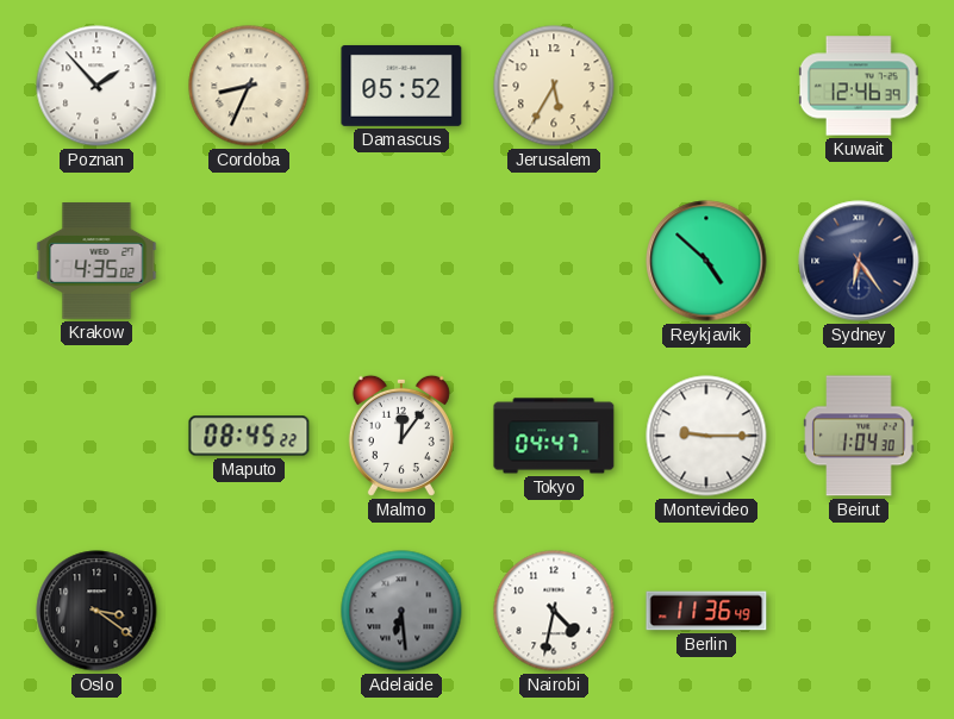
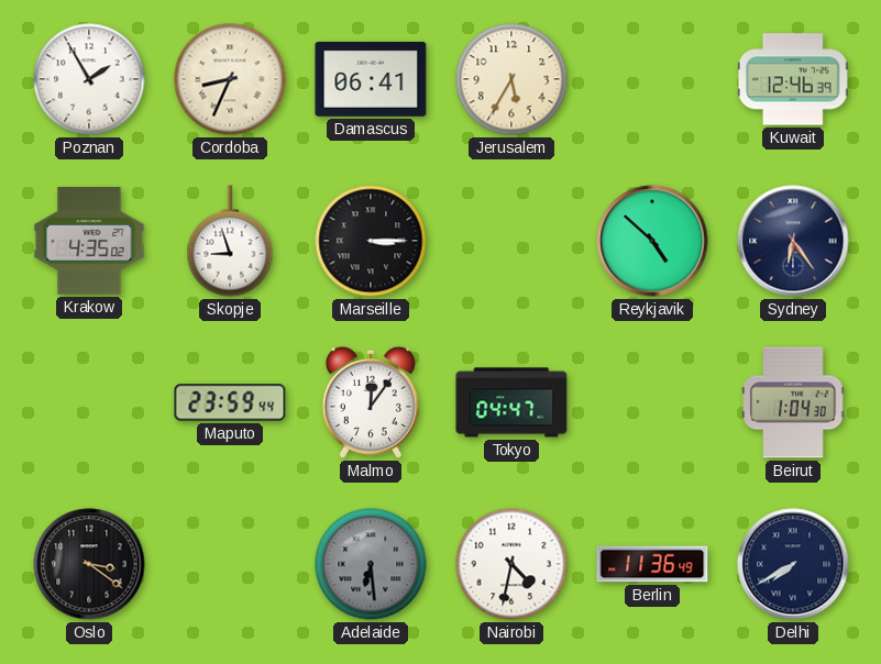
Poznan: 1:53 -> 1:55 (89, 79)
Damascus: 05:52 -> 06:41 (371, 79)
Skopje: none -> 8:57 (230, 241)
Marseille: none -> 3:15 (371, 241)
Maputo: 08:45 -> 23:59 (230, 402)
Montevideo: 9:15 -> none (706, 436)
Delhi: none -> 7:40 (793, 564)
